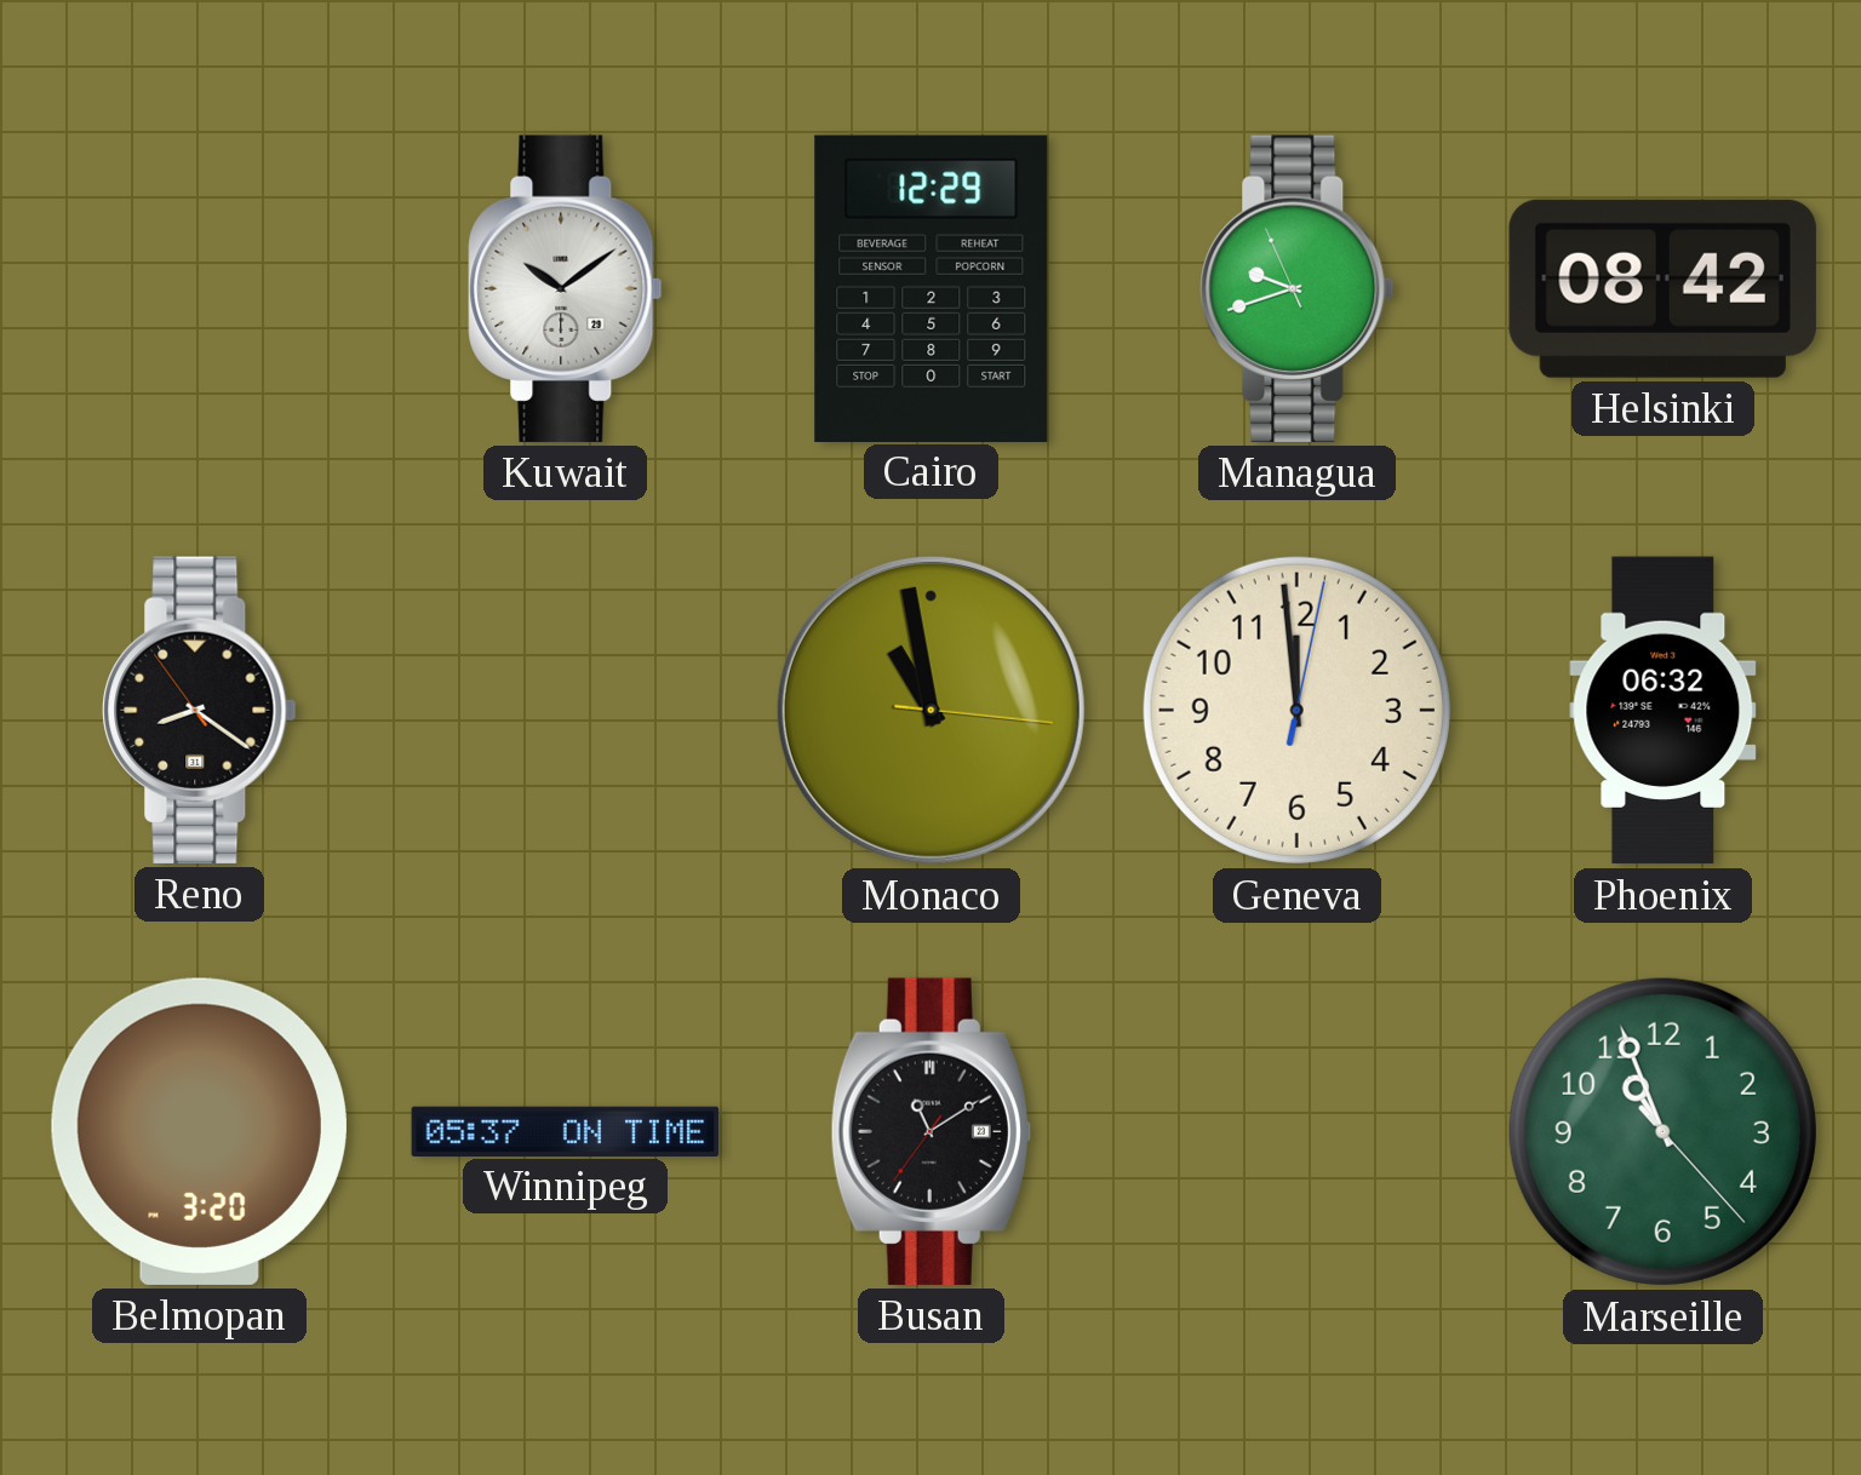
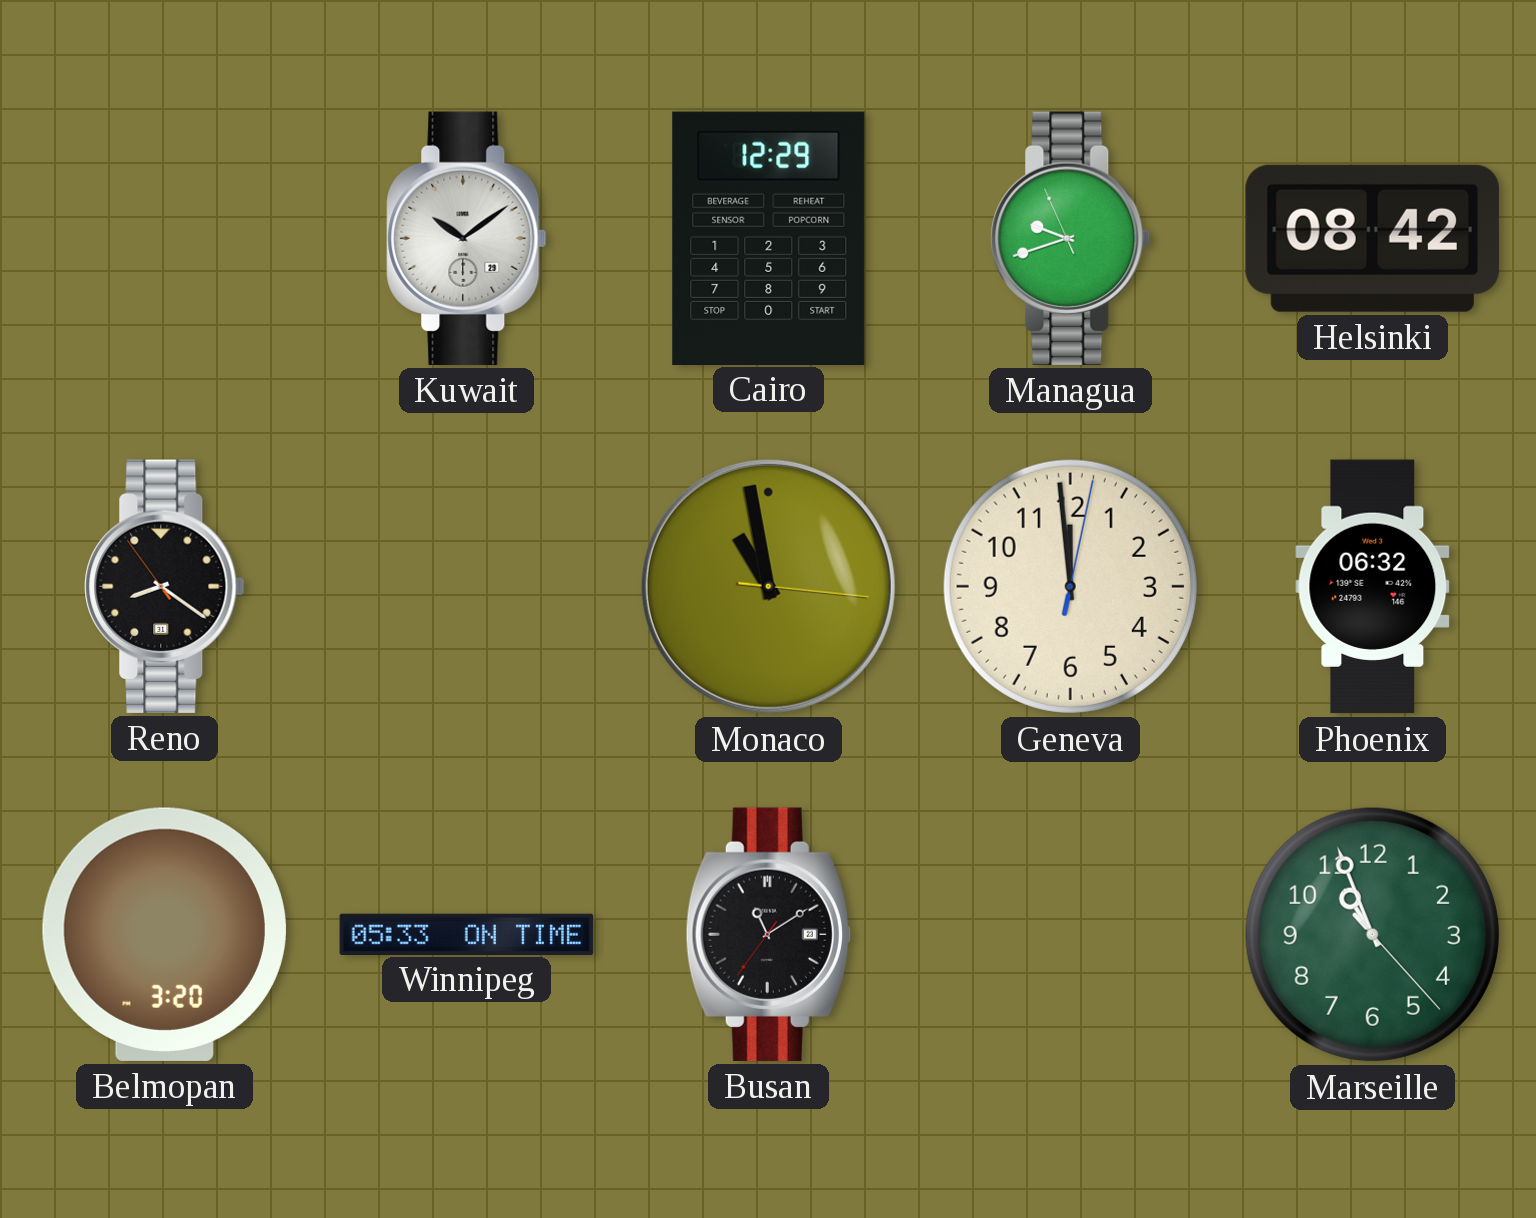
Winnipeg: 05:37 -> 05:33 (467, 934)
